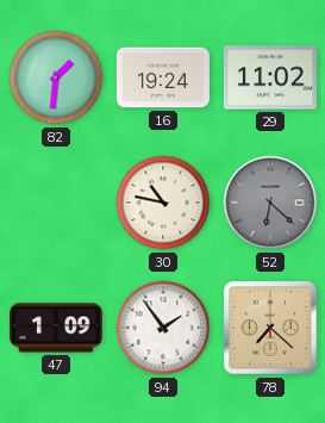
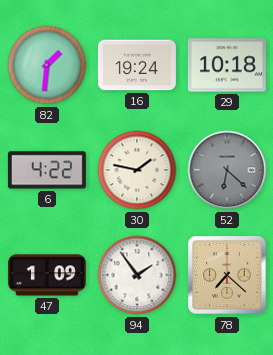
29: 11:02 -> 10:18 (227, 65)
6: none -> 4:22 (47, 170)
30: 10:47 -> 1:47 (137, 170)
